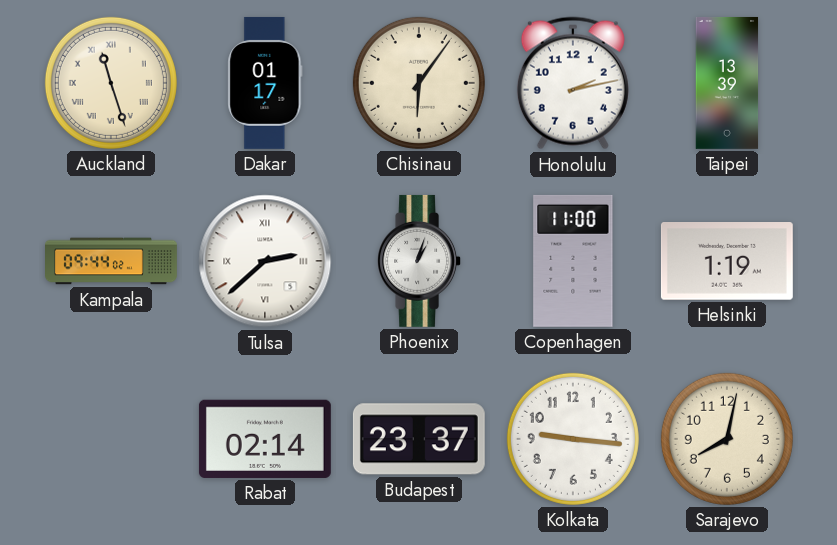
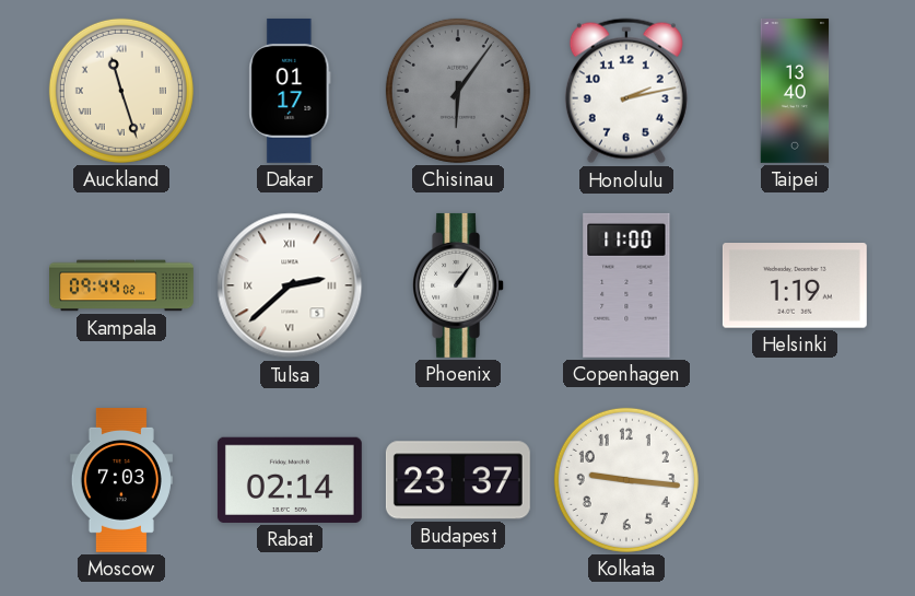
Chisinau dial: cream -> grey (458, 91)
Taipei: 13:39 -> 13:40 (795, 91)
Phoenix: 1:03 -> 1:06 (458, 285)
Moscow: none -> 7:03 (121, 480)
Sarajevo: 8:02 -> none (727, 439)
